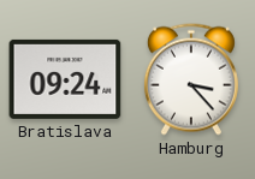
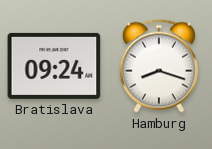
Hamburg: 3:23 -> 8:18 (159, 66)
